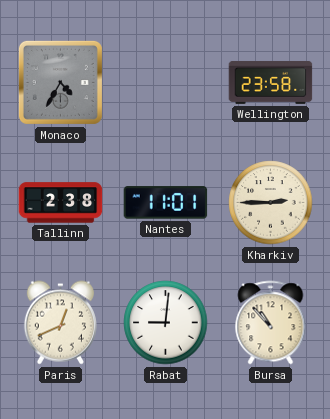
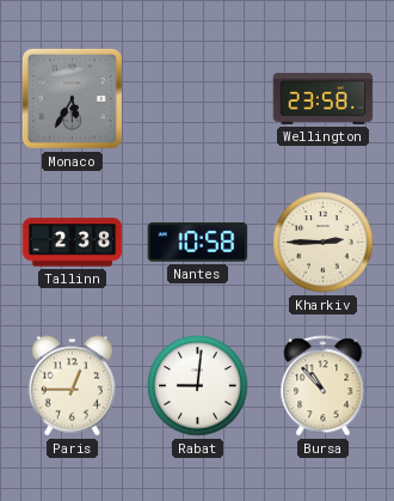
Monaco: 4:35 -> 5:35 (72, 98)
Nantes: 11:01 -> 10:58 (198, 243)
Paris: 12:41 -> 12:45 (72, 386)
